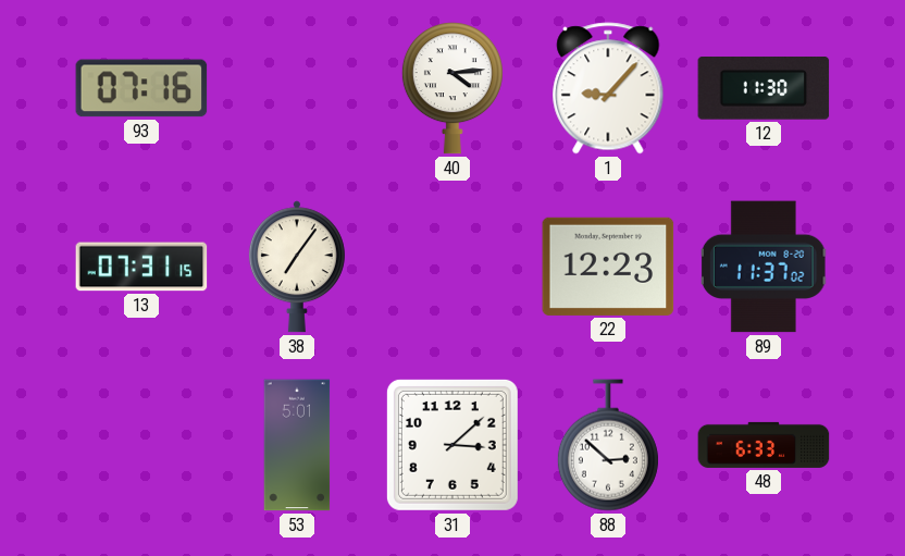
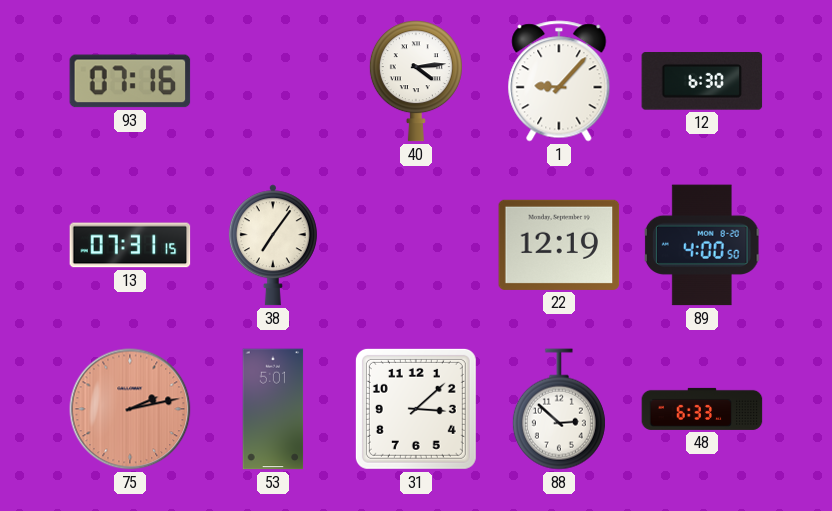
12: 11:30 -> 6:30 (702, 82)
22: 12:23 -> 12:19 (559, 245)
89: 11:37 -> 4:00 (702, 245)
75: none -> 2:13 (130, 409)
